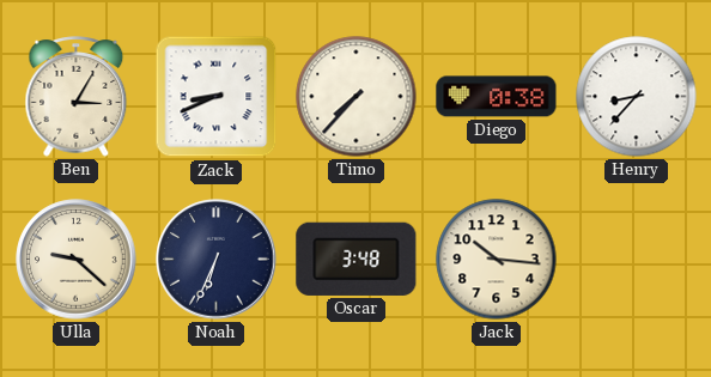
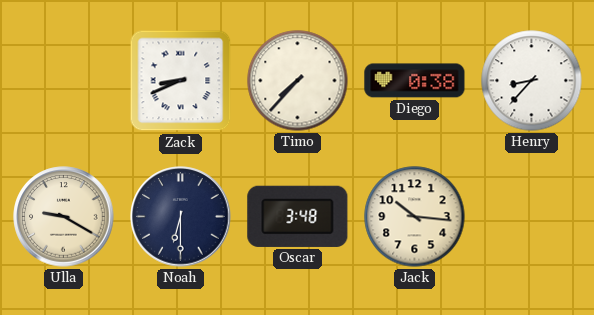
Ben: 3:05 -> none (77, 97)
Ulla: 9:22 -> 9:20 (64, 217)
Noah: 6:34 -> 6:30 (181, 217)
